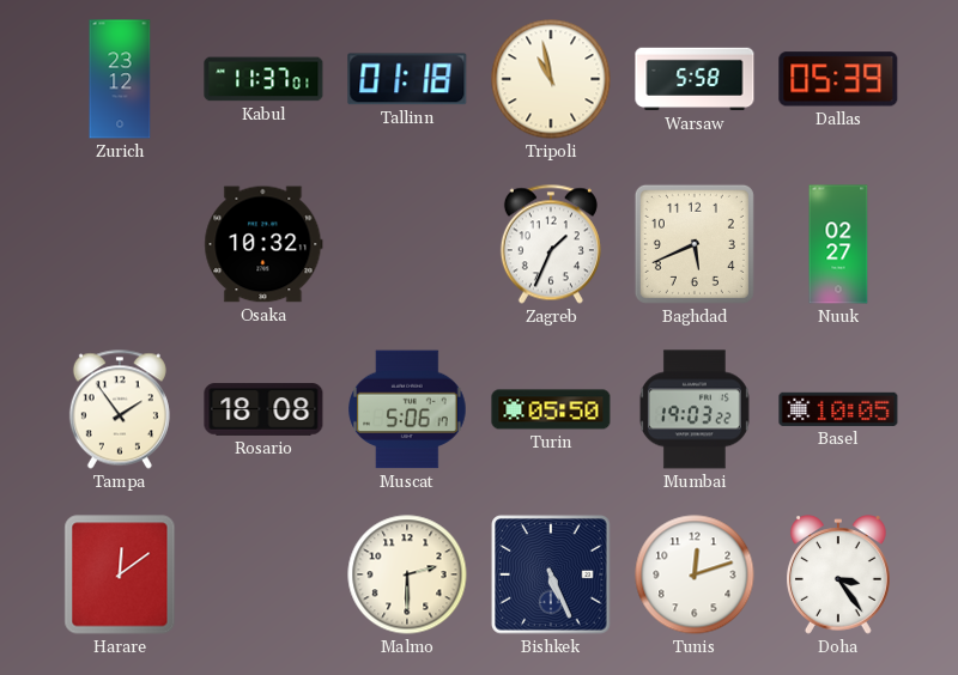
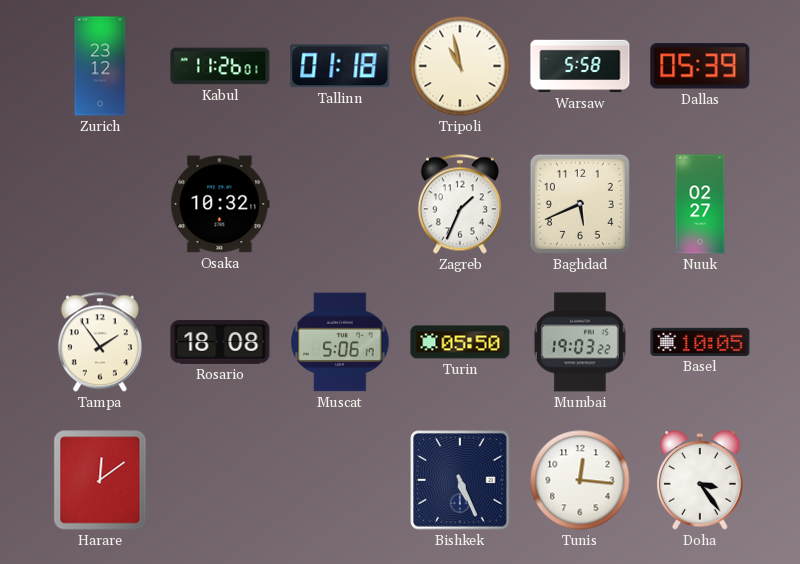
Kabul: 11:37 -> 11:26 (220, 66)
Malmo: 2:30 -> none (407, 574)
Tunis: 12:12 -> 12:16 (580, 480)
